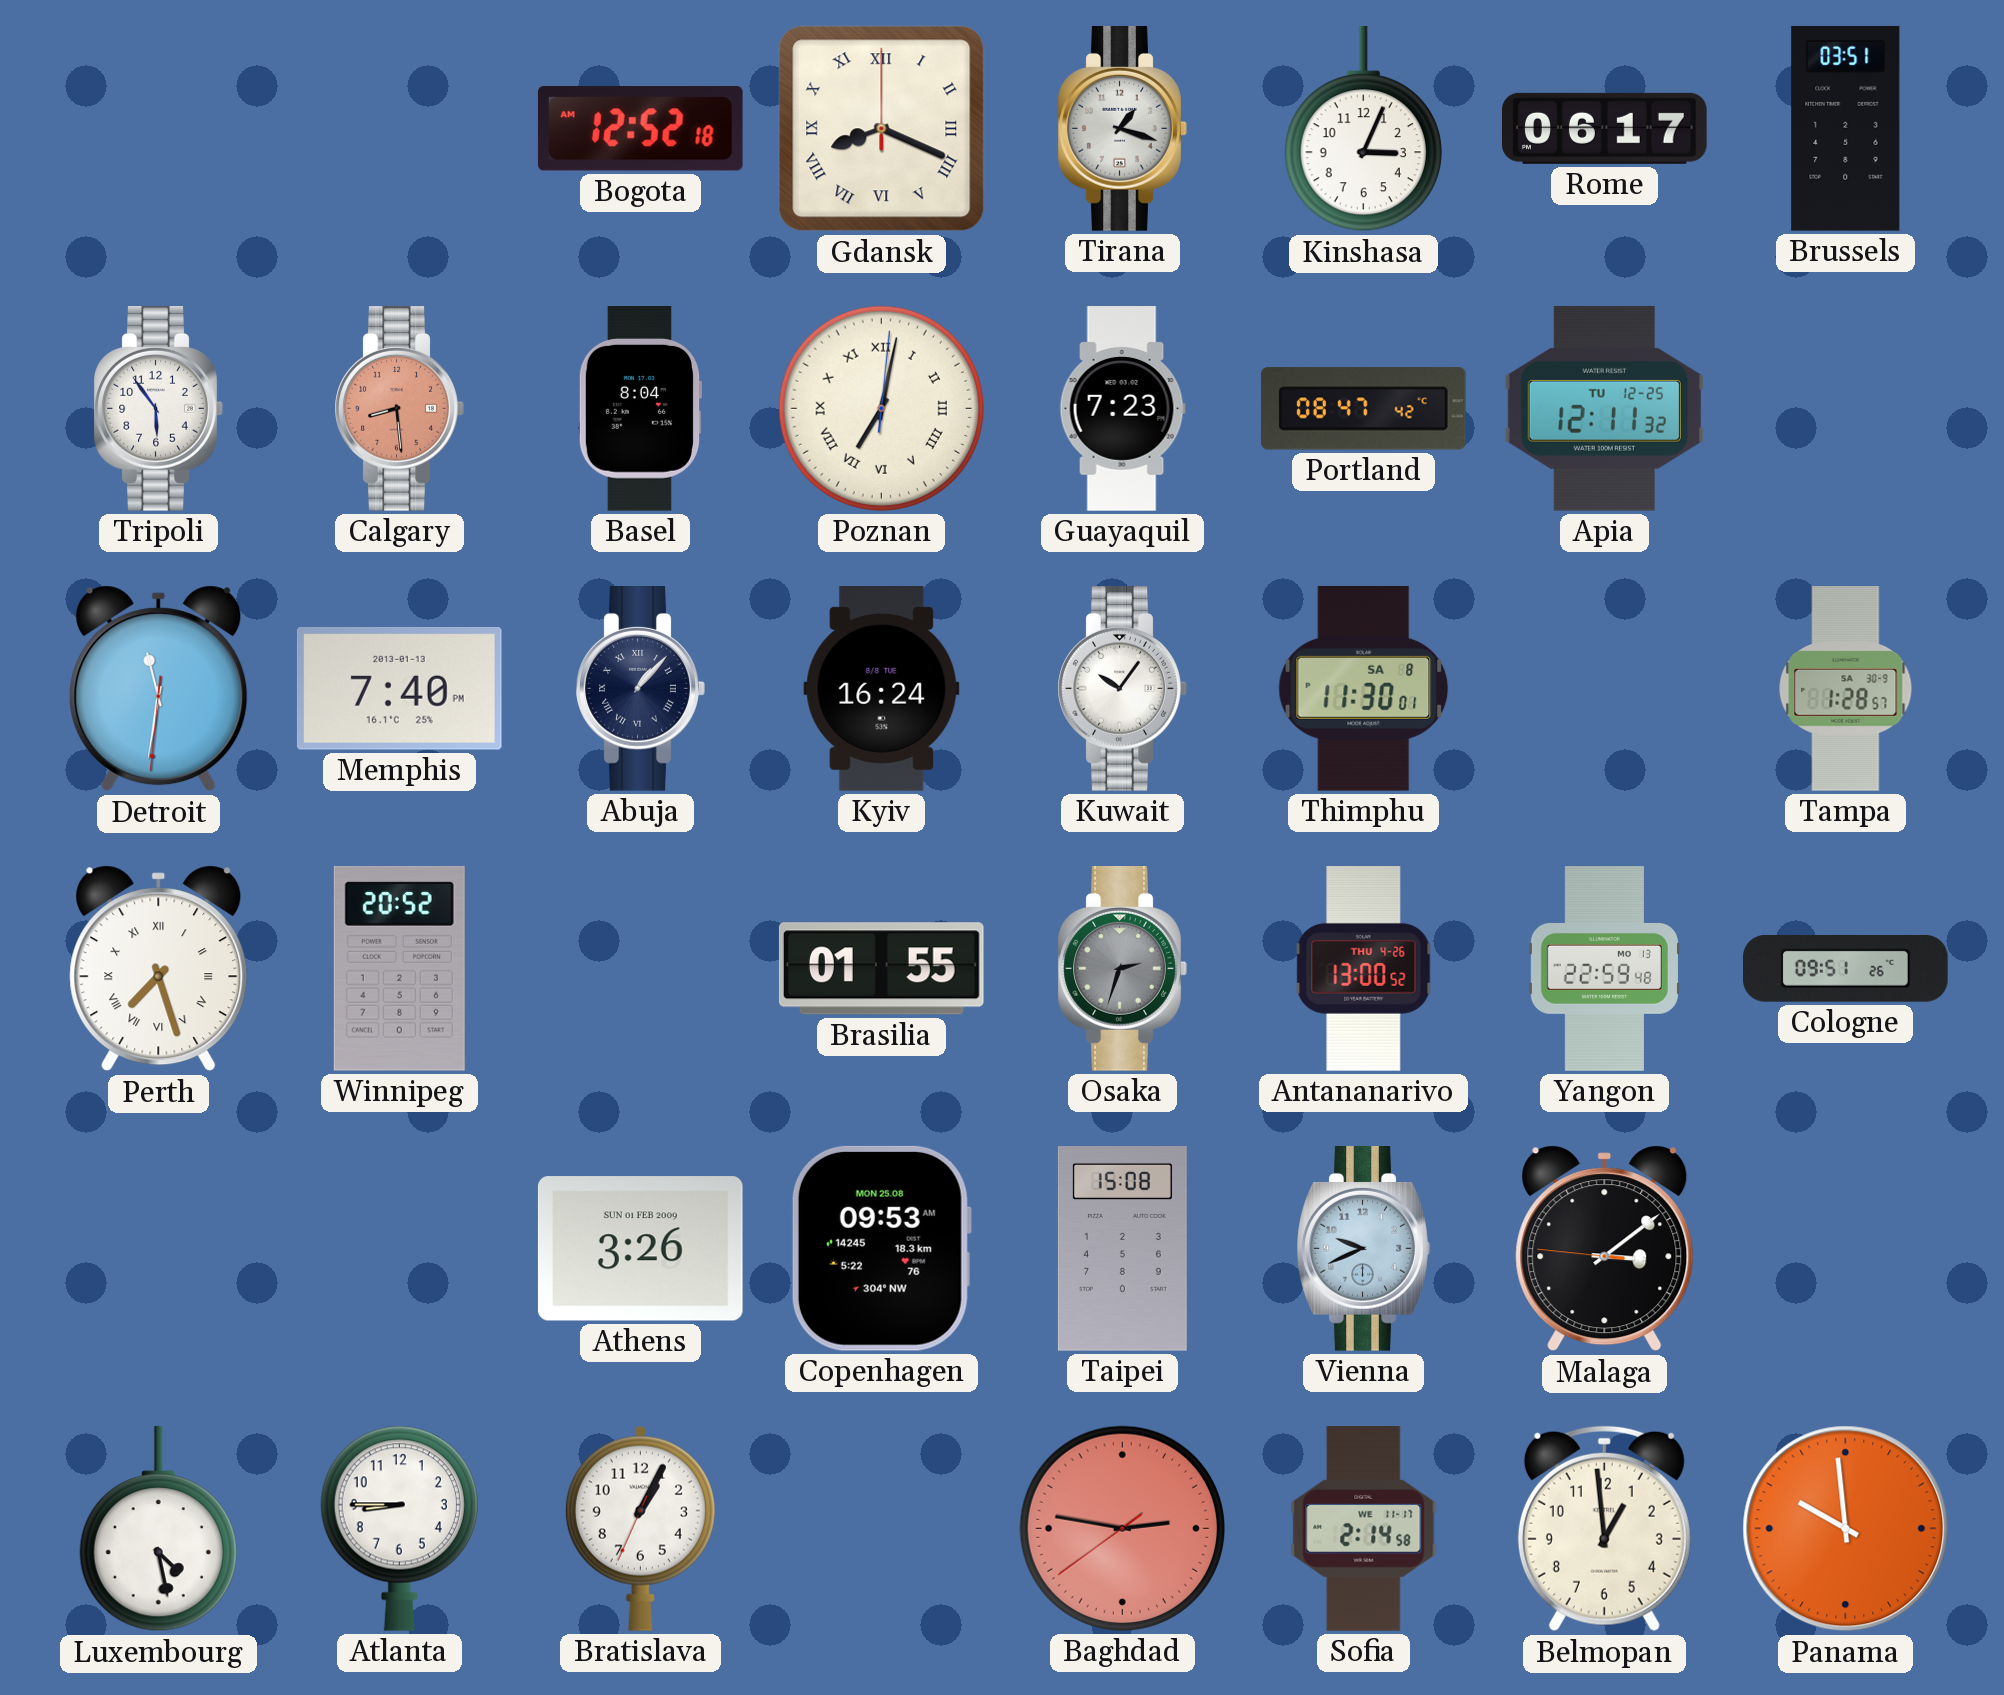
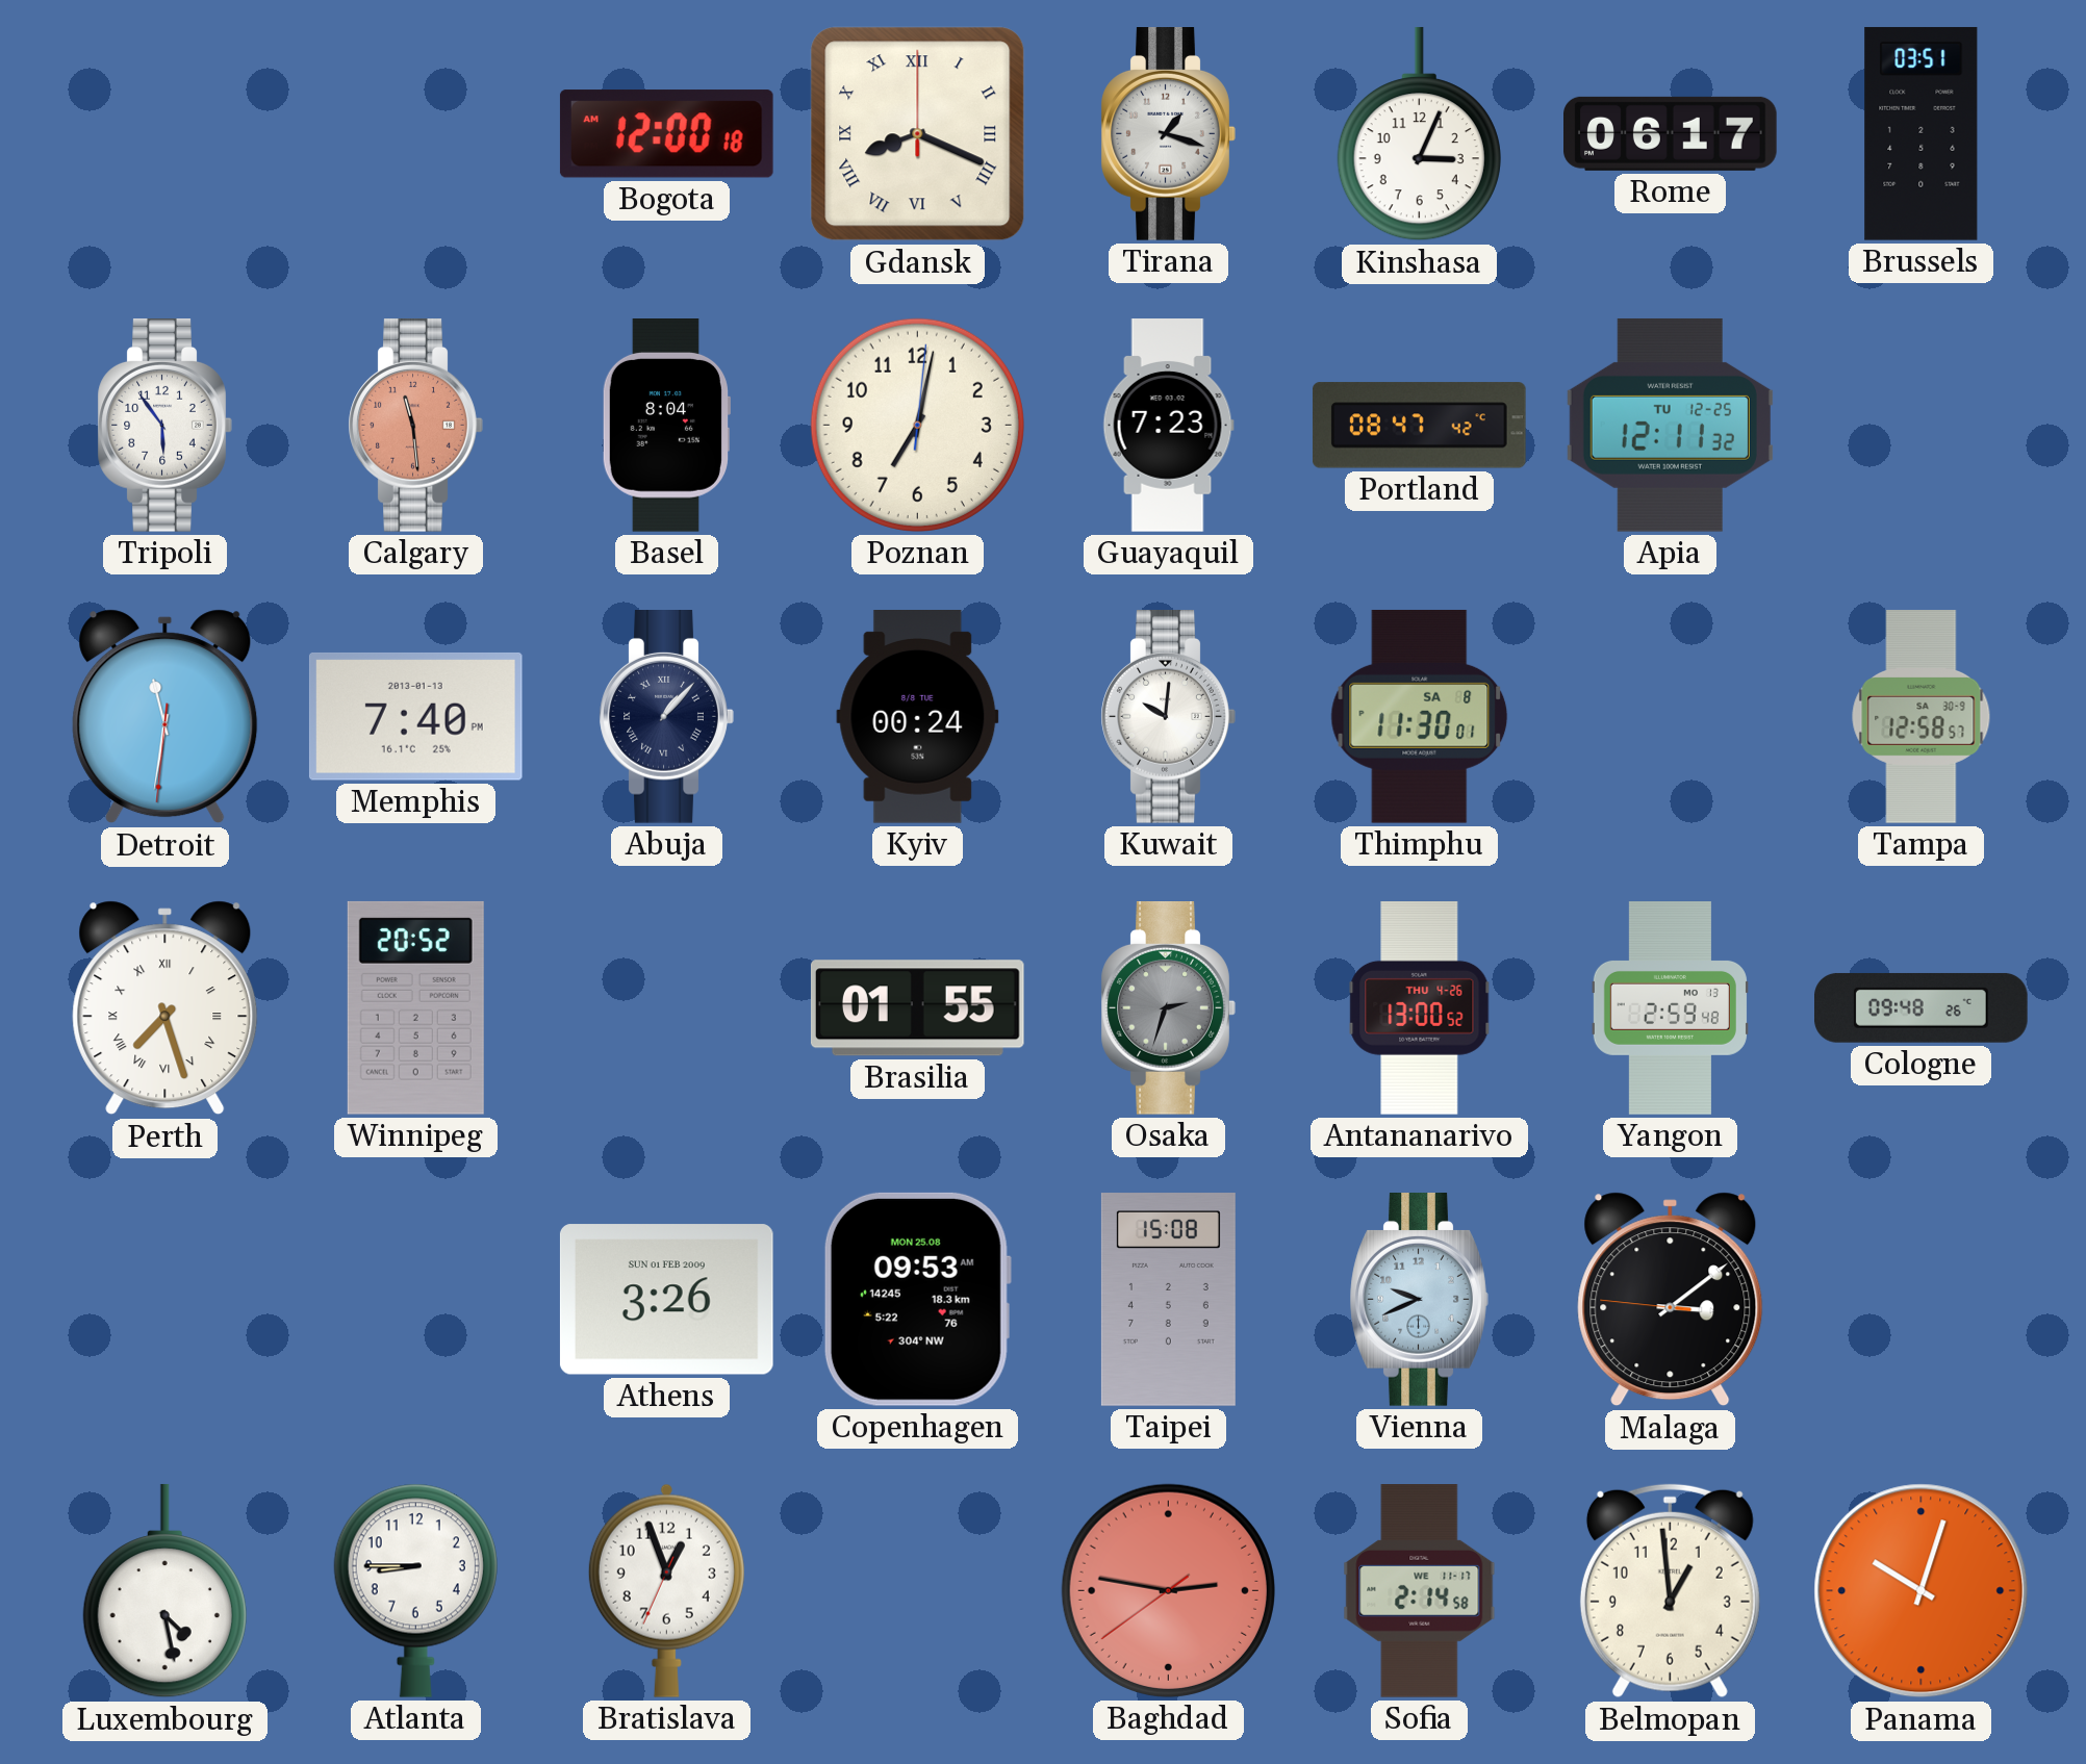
Bogota: 12:52 -> 12:00 (666, 134)
Calgary: 8:29 -> 11:29 (415, 426)
Poznan numerals: Roman -> Arabic (917, 425)
Kyiv: 16:24 -> 00:24 (918, 717)
Kuwait: 10:06 -> 10:01 (1168, 717)
Tampa: 1:28 -> 12:58 (1922, 717)
Yangon: 22:59 -> 2:59 (1670, 1008)
Cologne: 09:51 -> 09:48 (1922, 1008)
Bratislava: 1:04 -> 12:56 (666, 1590)
Panama: 9:59 -> 10:03 (1922, 1591)
